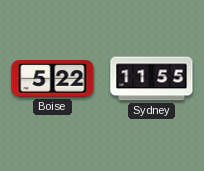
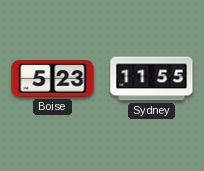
Boise: 5:22 -> 5:23 (53, 79)
